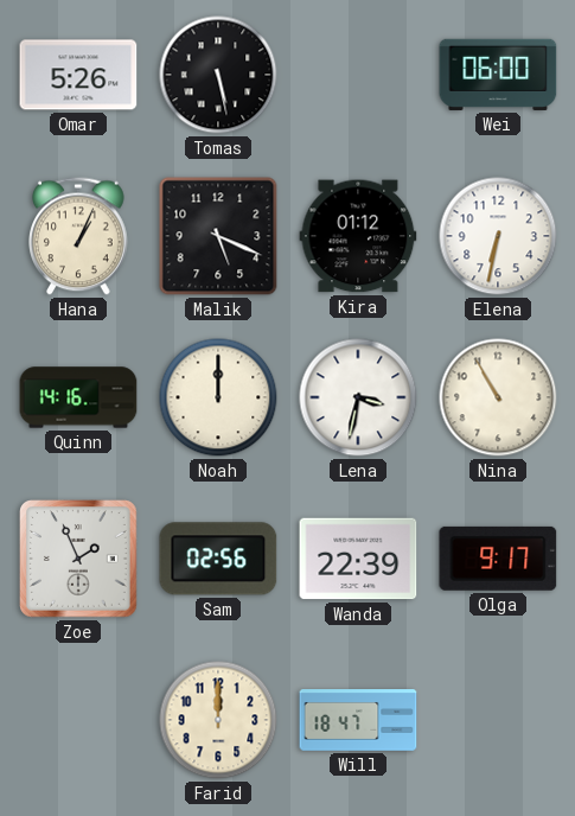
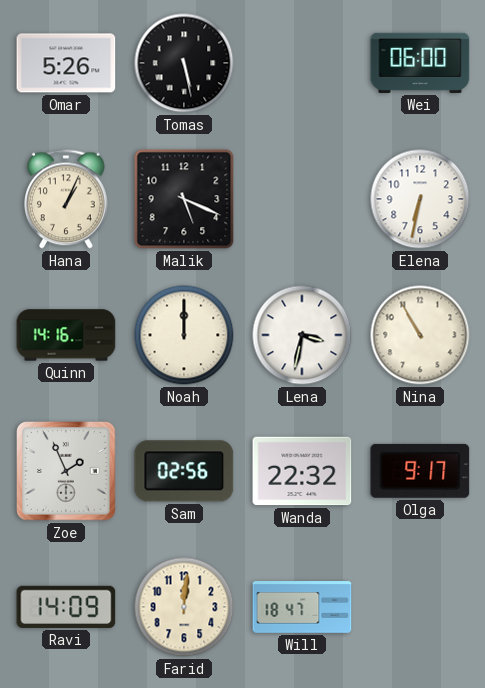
Kira: 01:12 -> none (358, 236)
Wanda: 22:39 -> 22:32 (302, 471)
Ravi: none -> 14:09 (66, 607)
Farid: 12:00 -> 12:01 (184, 607)
